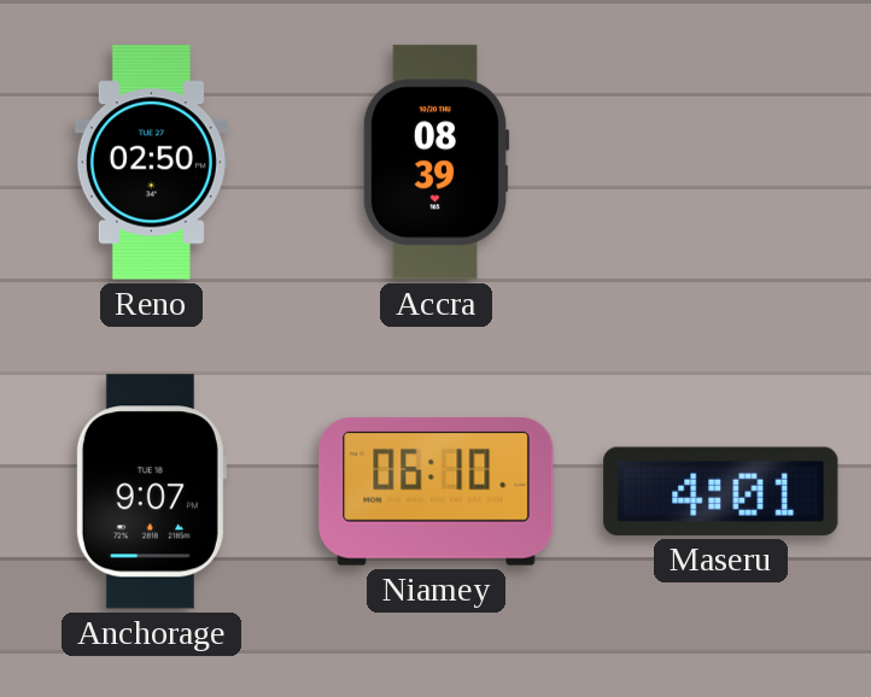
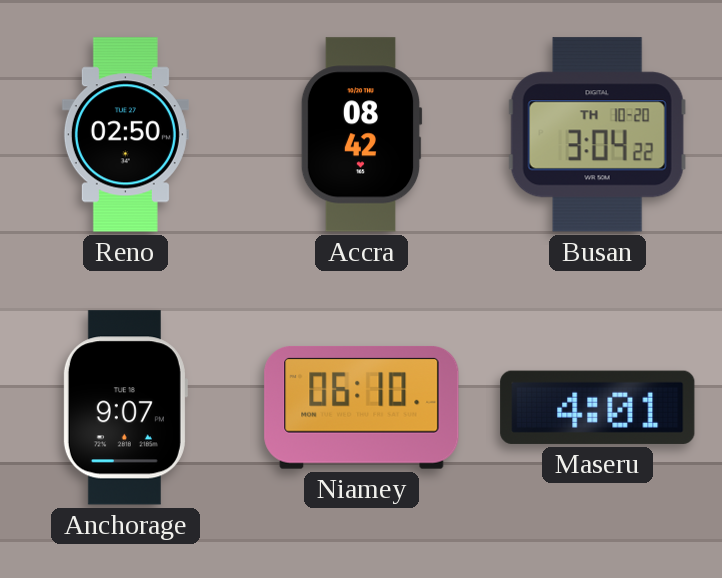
Accra: 08:39 -> 08:42 (361, 135)
Busan: none -> 3:04 (597, 135)
